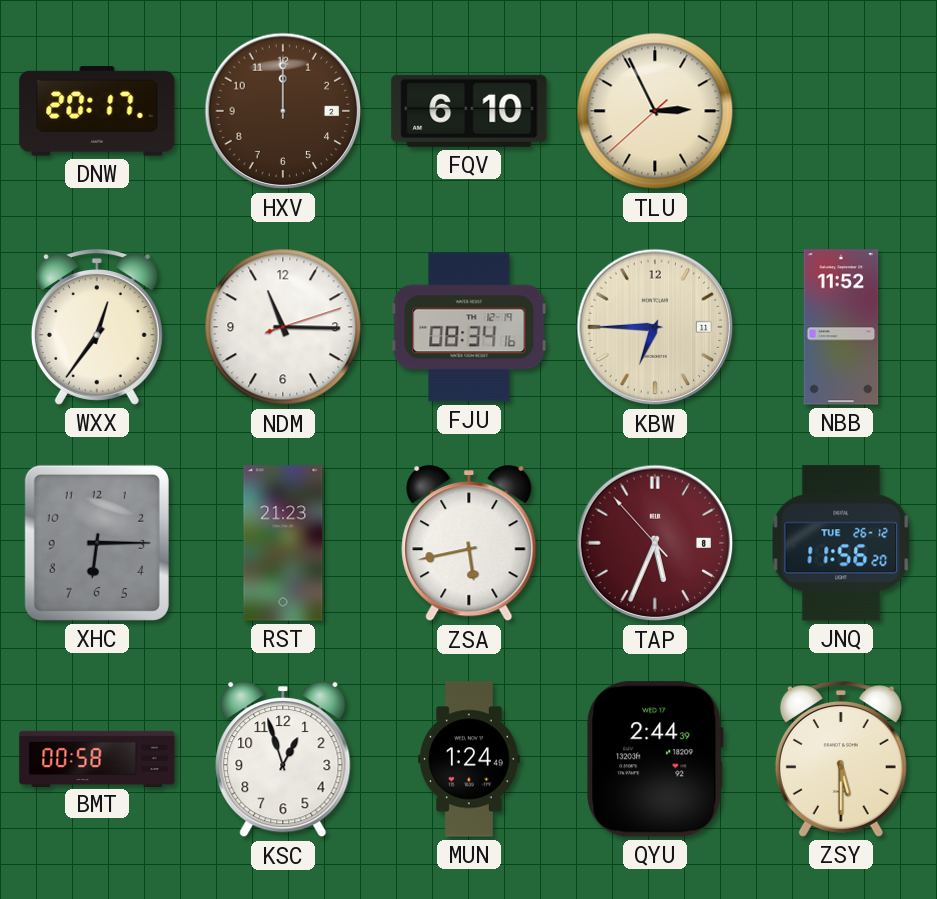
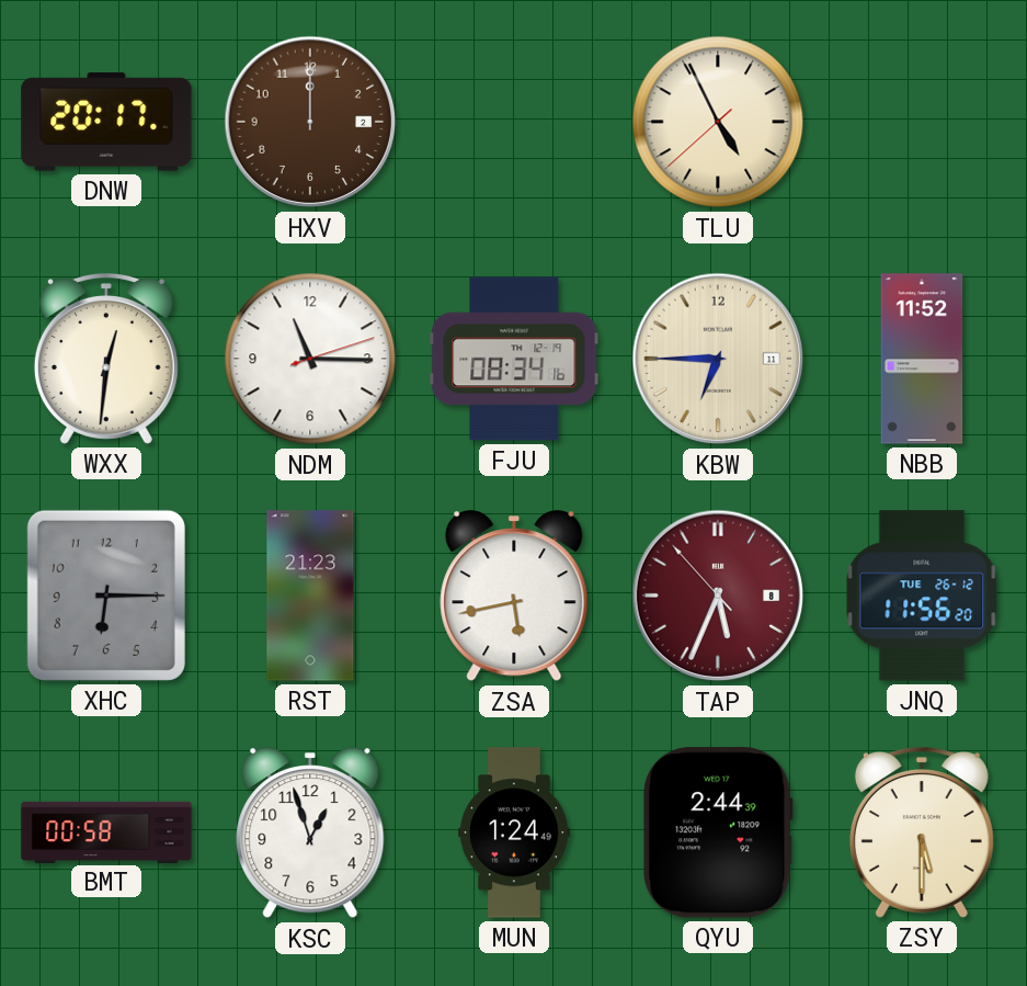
FQV: 6:10 -> none (469, 111)
TLU: 2:55 -> 4:55 (718, 122)
WXX: 12:36 -> 12:31 (106, 360)
